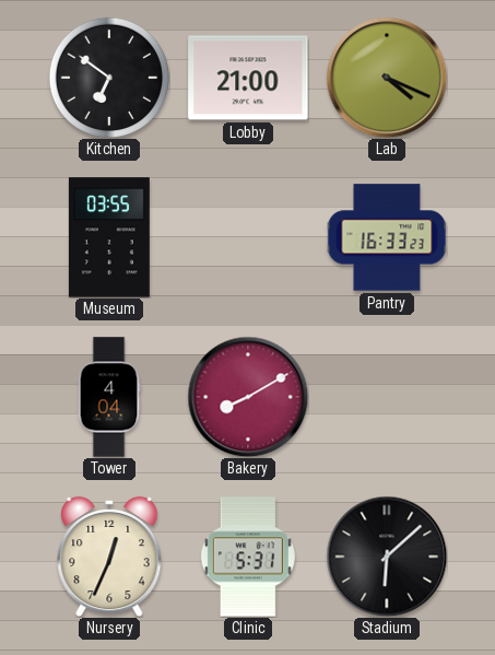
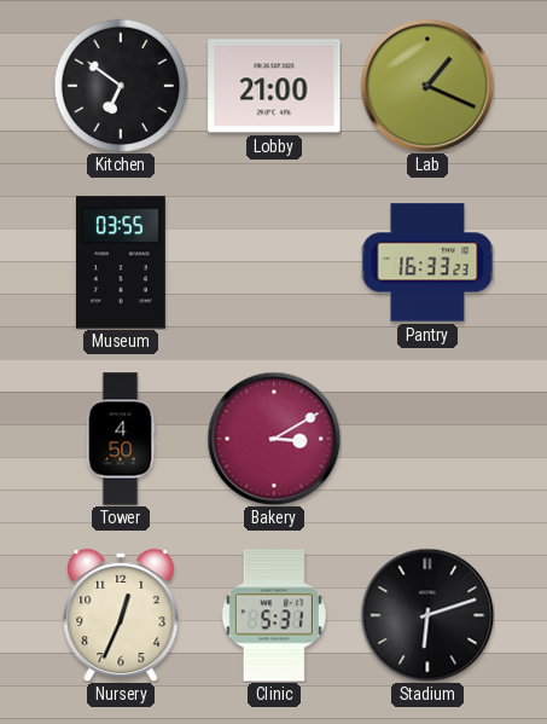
Lab: 4:19 -> 1:19 (427, 86)
Tower: 4:04 -> 4:50 (121, 439)
Bakery: 8:10 -> 3:10 (274, 439)
Stadium: 6:08 -> 6:12 (427, 615)
